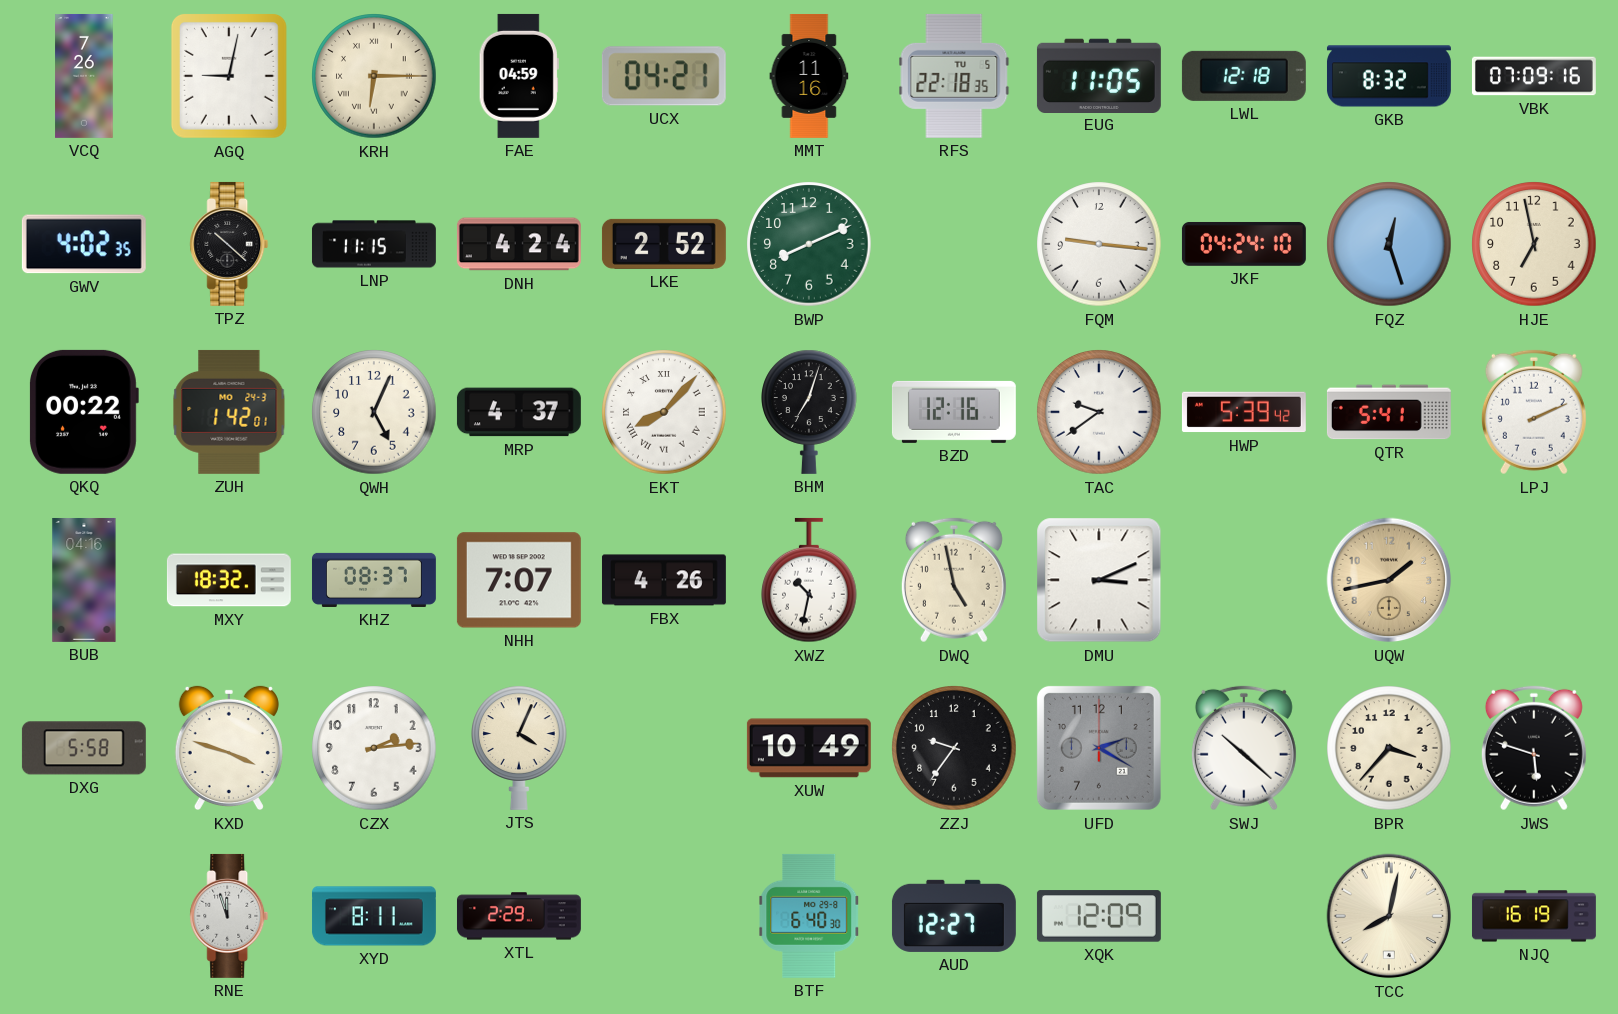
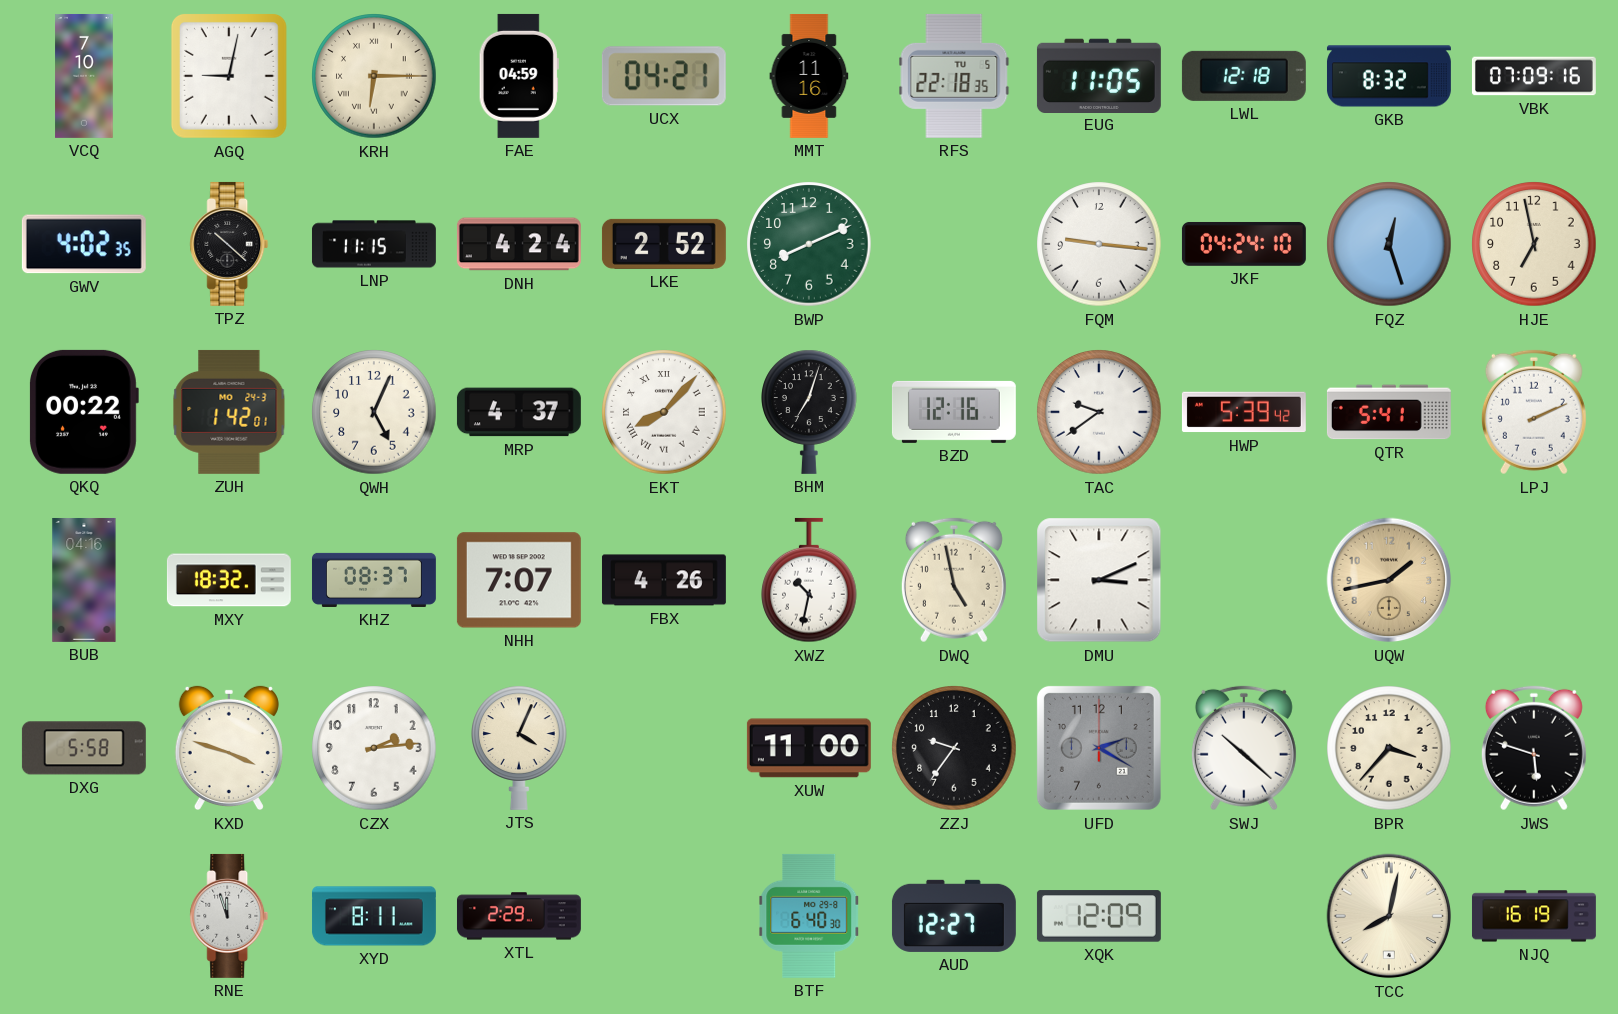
VCQ: 7:26 -> 7:10 (84, 76)
XUW: 10:49 -> 11:00 (809, 748)
